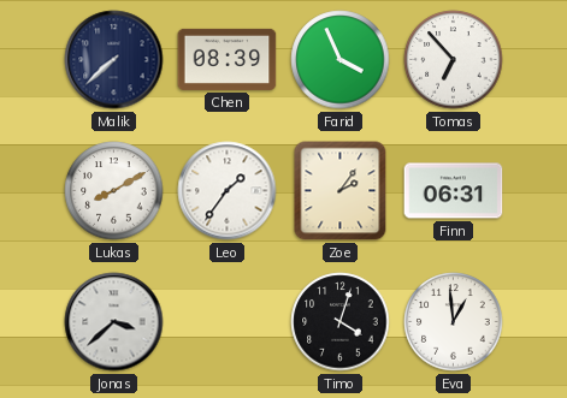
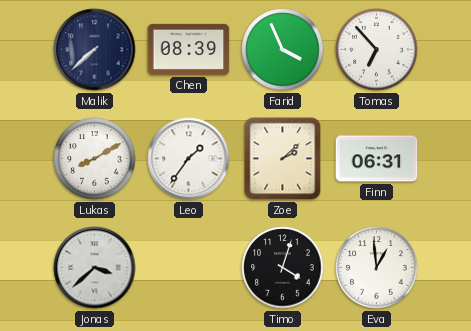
Zoe: 2:06 -> 2:08 (283, 159)
